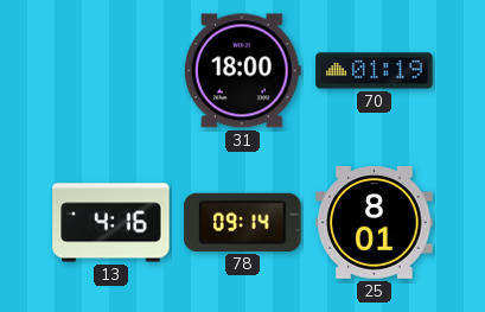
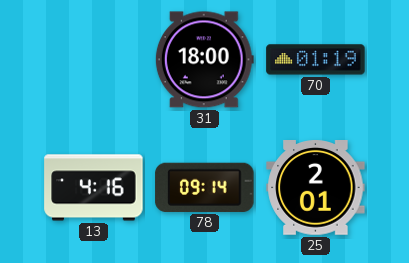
25: 8:01 -> 2:01 (316, 188)
